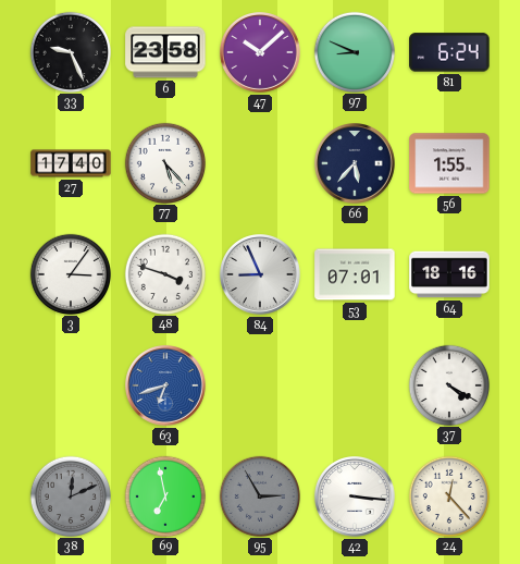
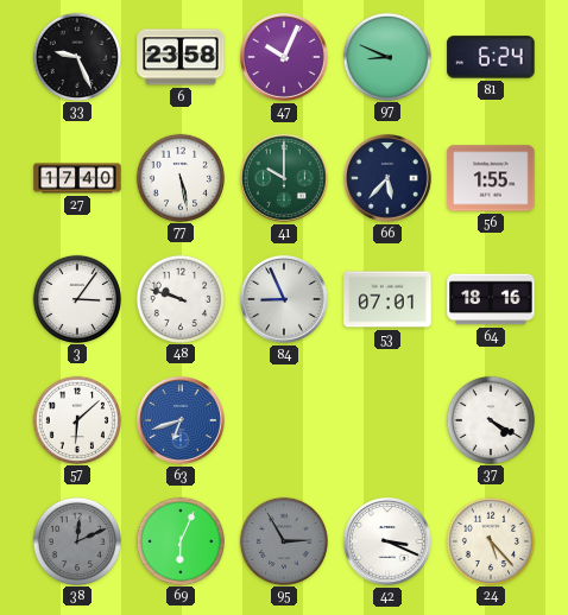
47: 10:08 -> 10:04 (285, 58)
77: 5:23 -> 5:28 (179, 177)
41: none -> 10:00 (285, 179)
48: 3:48 -> 9:48 (179, 298)
57: none -> 6:08 (76, 419)
69: 6:58 -> 6:04 (179, 540)
42: 3:16 -> 3:19 (389, 543)
24: 12:23 -> 5:23 (490, 540)
